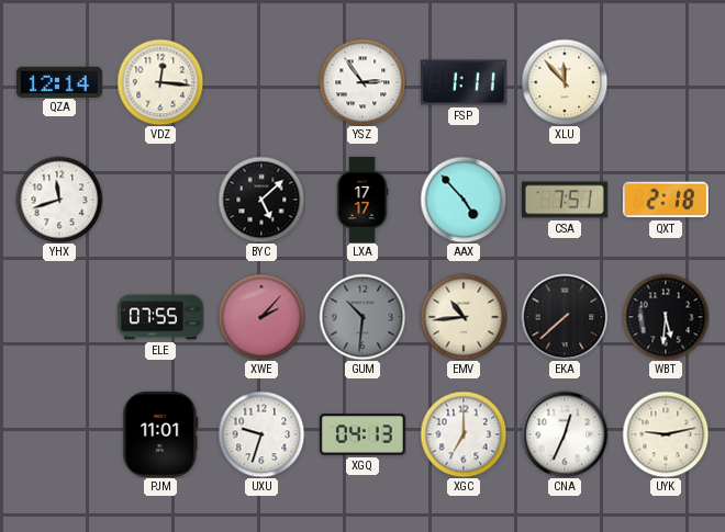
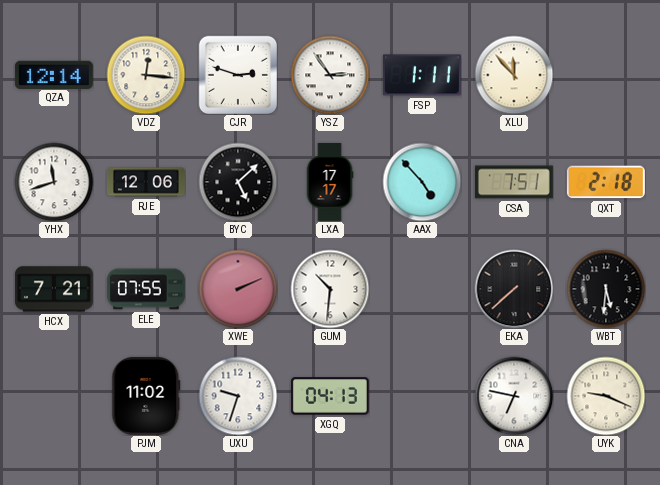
CJR: none -> 2:48 (237, 74)
RJE: none -> 12:06 (146, 182)
HCX: none -> 7:21 (54, 289)
XWE: 2:07 -> 2:11 (238, 289)
GUM dial: grey -> white (330, 289)
EMV: 10:44 -> none (464, 317)
PJM: 11:01 -> 11:02 (146, 396)
XGC: 7:00 -> none (464, 434)
CNA: 12:34 -> 6:47 (514, 396)
UYK: 9:13 -> 9:19 (606, 396)
